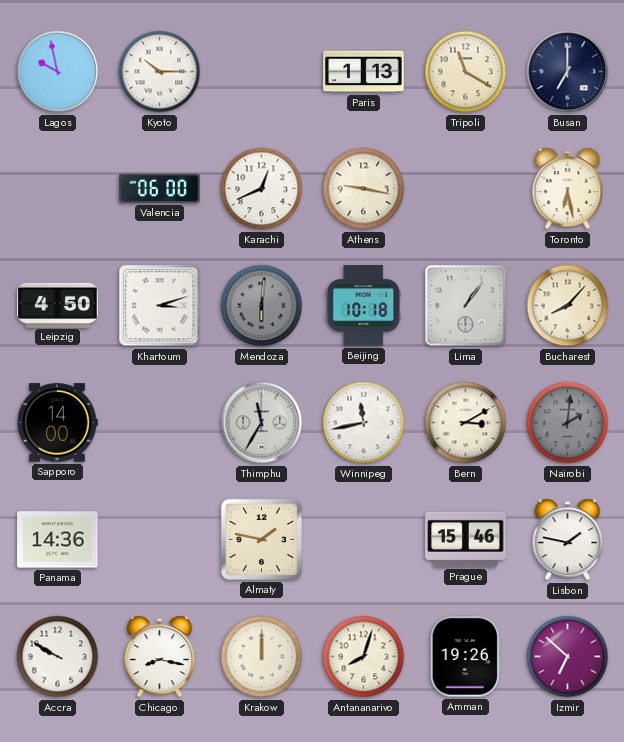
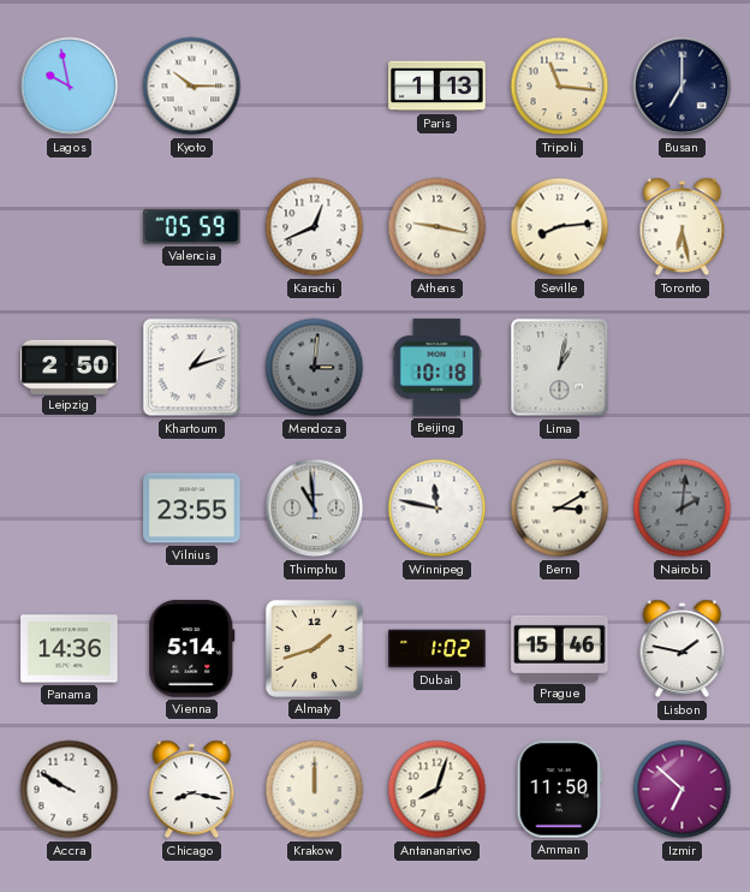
Tripoli: 11:20 -> 11:16 (560, 87)
Valencia: 06:00 -> 05:59 (192, 226)
Seville: none -> 8:14 (560, 227)
Leipzig: 4:50 -> 2:50 (70, 367)
Khartoum: 3:12 -> 1:12 (192, 368)
Mendoza: 6:01 -> 3:01 (315, 368)
Lima: 1:06 -> 1:02 (560, 368)
Bucharest: 8:07 -> none (568, 306)
Sapporo: 14:00 -> none (57, 423)
Vilnius: none -> 23:55 (192, 509)
Thimphu: 11:35 -> 10:59 (315, 509)
Winnipeg: 11:43 -> 11:47 (437, 509)
Vienna: none -> 5:14 (192, 649)
Almaty: 1:47 -> 1:42 (314, 648)
Dubai: none -> 1:02 (437, 649)
Amman: 19:26 -> 11:50 (559, 790)
